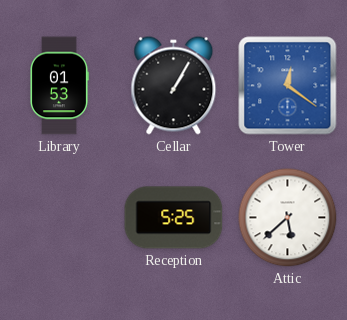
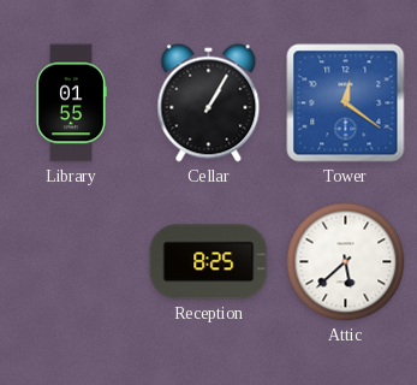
Library: 01:53 -> 01:55 (71, 103)
Reception: 5:25 -> 8:25 (209, 262)
